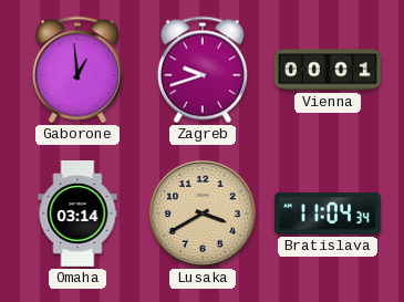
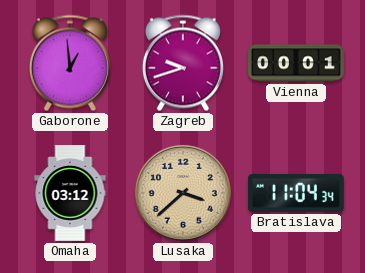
Omaha: 03:14 -> 03:12 (70, 194)
Lusaka: 3:40 -> 3:38 (183, 193)
